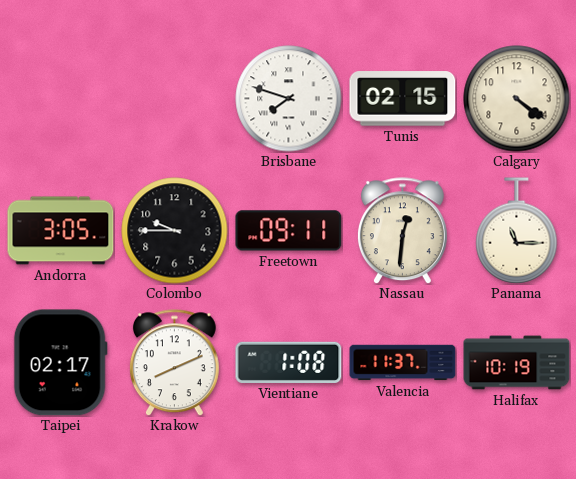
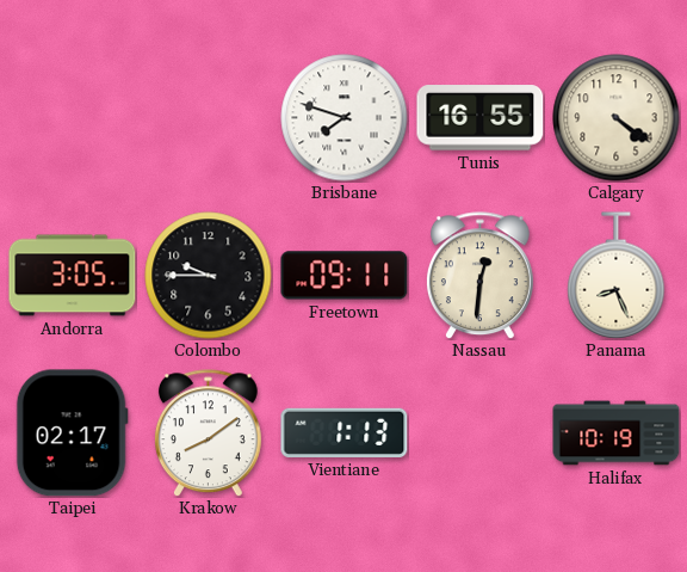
Tunis: 02:15 -> 16:55 (481, 118)
Panama: 11:15 -> 8:26 (617, 276)
Krakow: 8:11 -> 8:09 (208, 433)
Vientiane: 1:08 -> 1:13 (345, 432)
Valencia: 11:37 -> none (403, 363)
